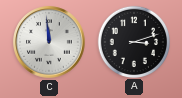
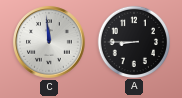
A: 3:12 -> 8:45 (133, 41)
